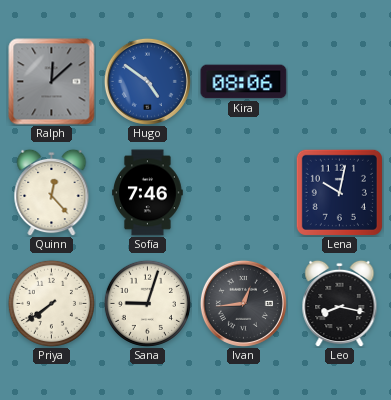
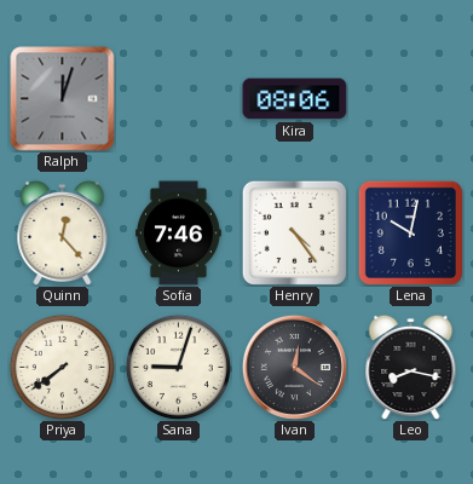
Ralph: 12:08 -> 12:03 (63, 99)
Hugo: 4:51 -> none (147, 81)
Henry: none -> 4:24 (294, 232)
Ivan: 12:44 -> 12:21 (294, 367)
